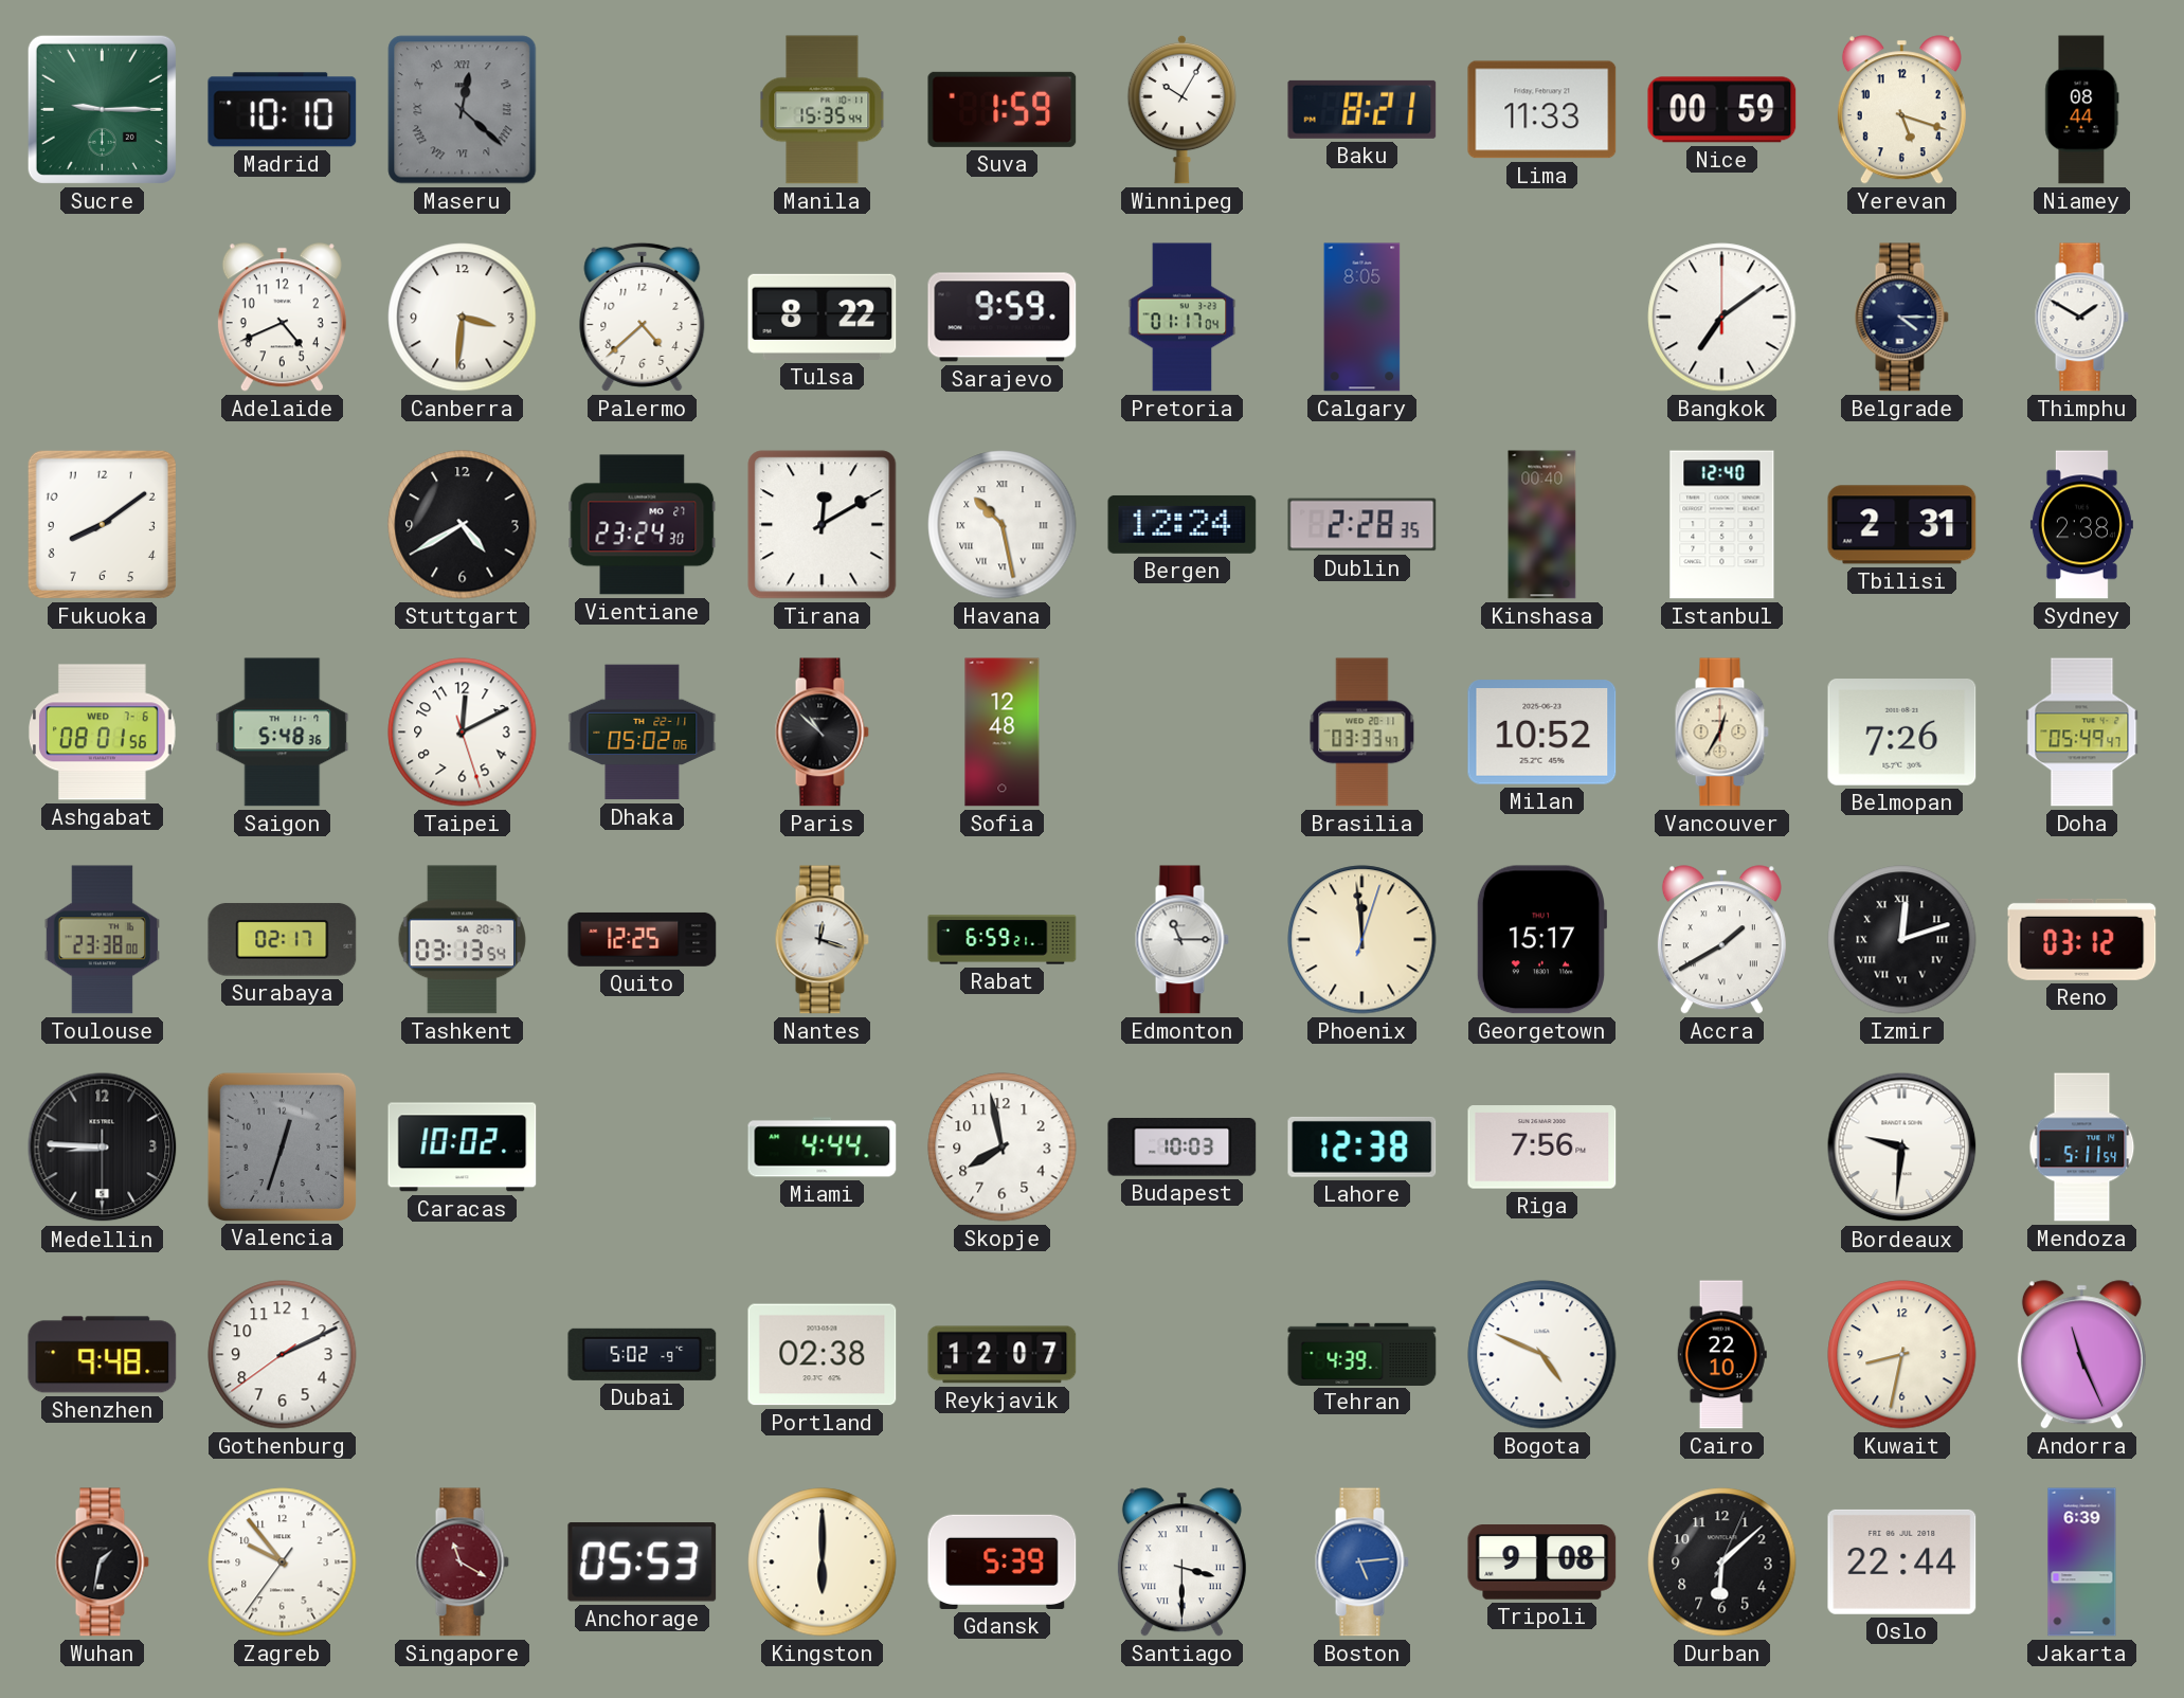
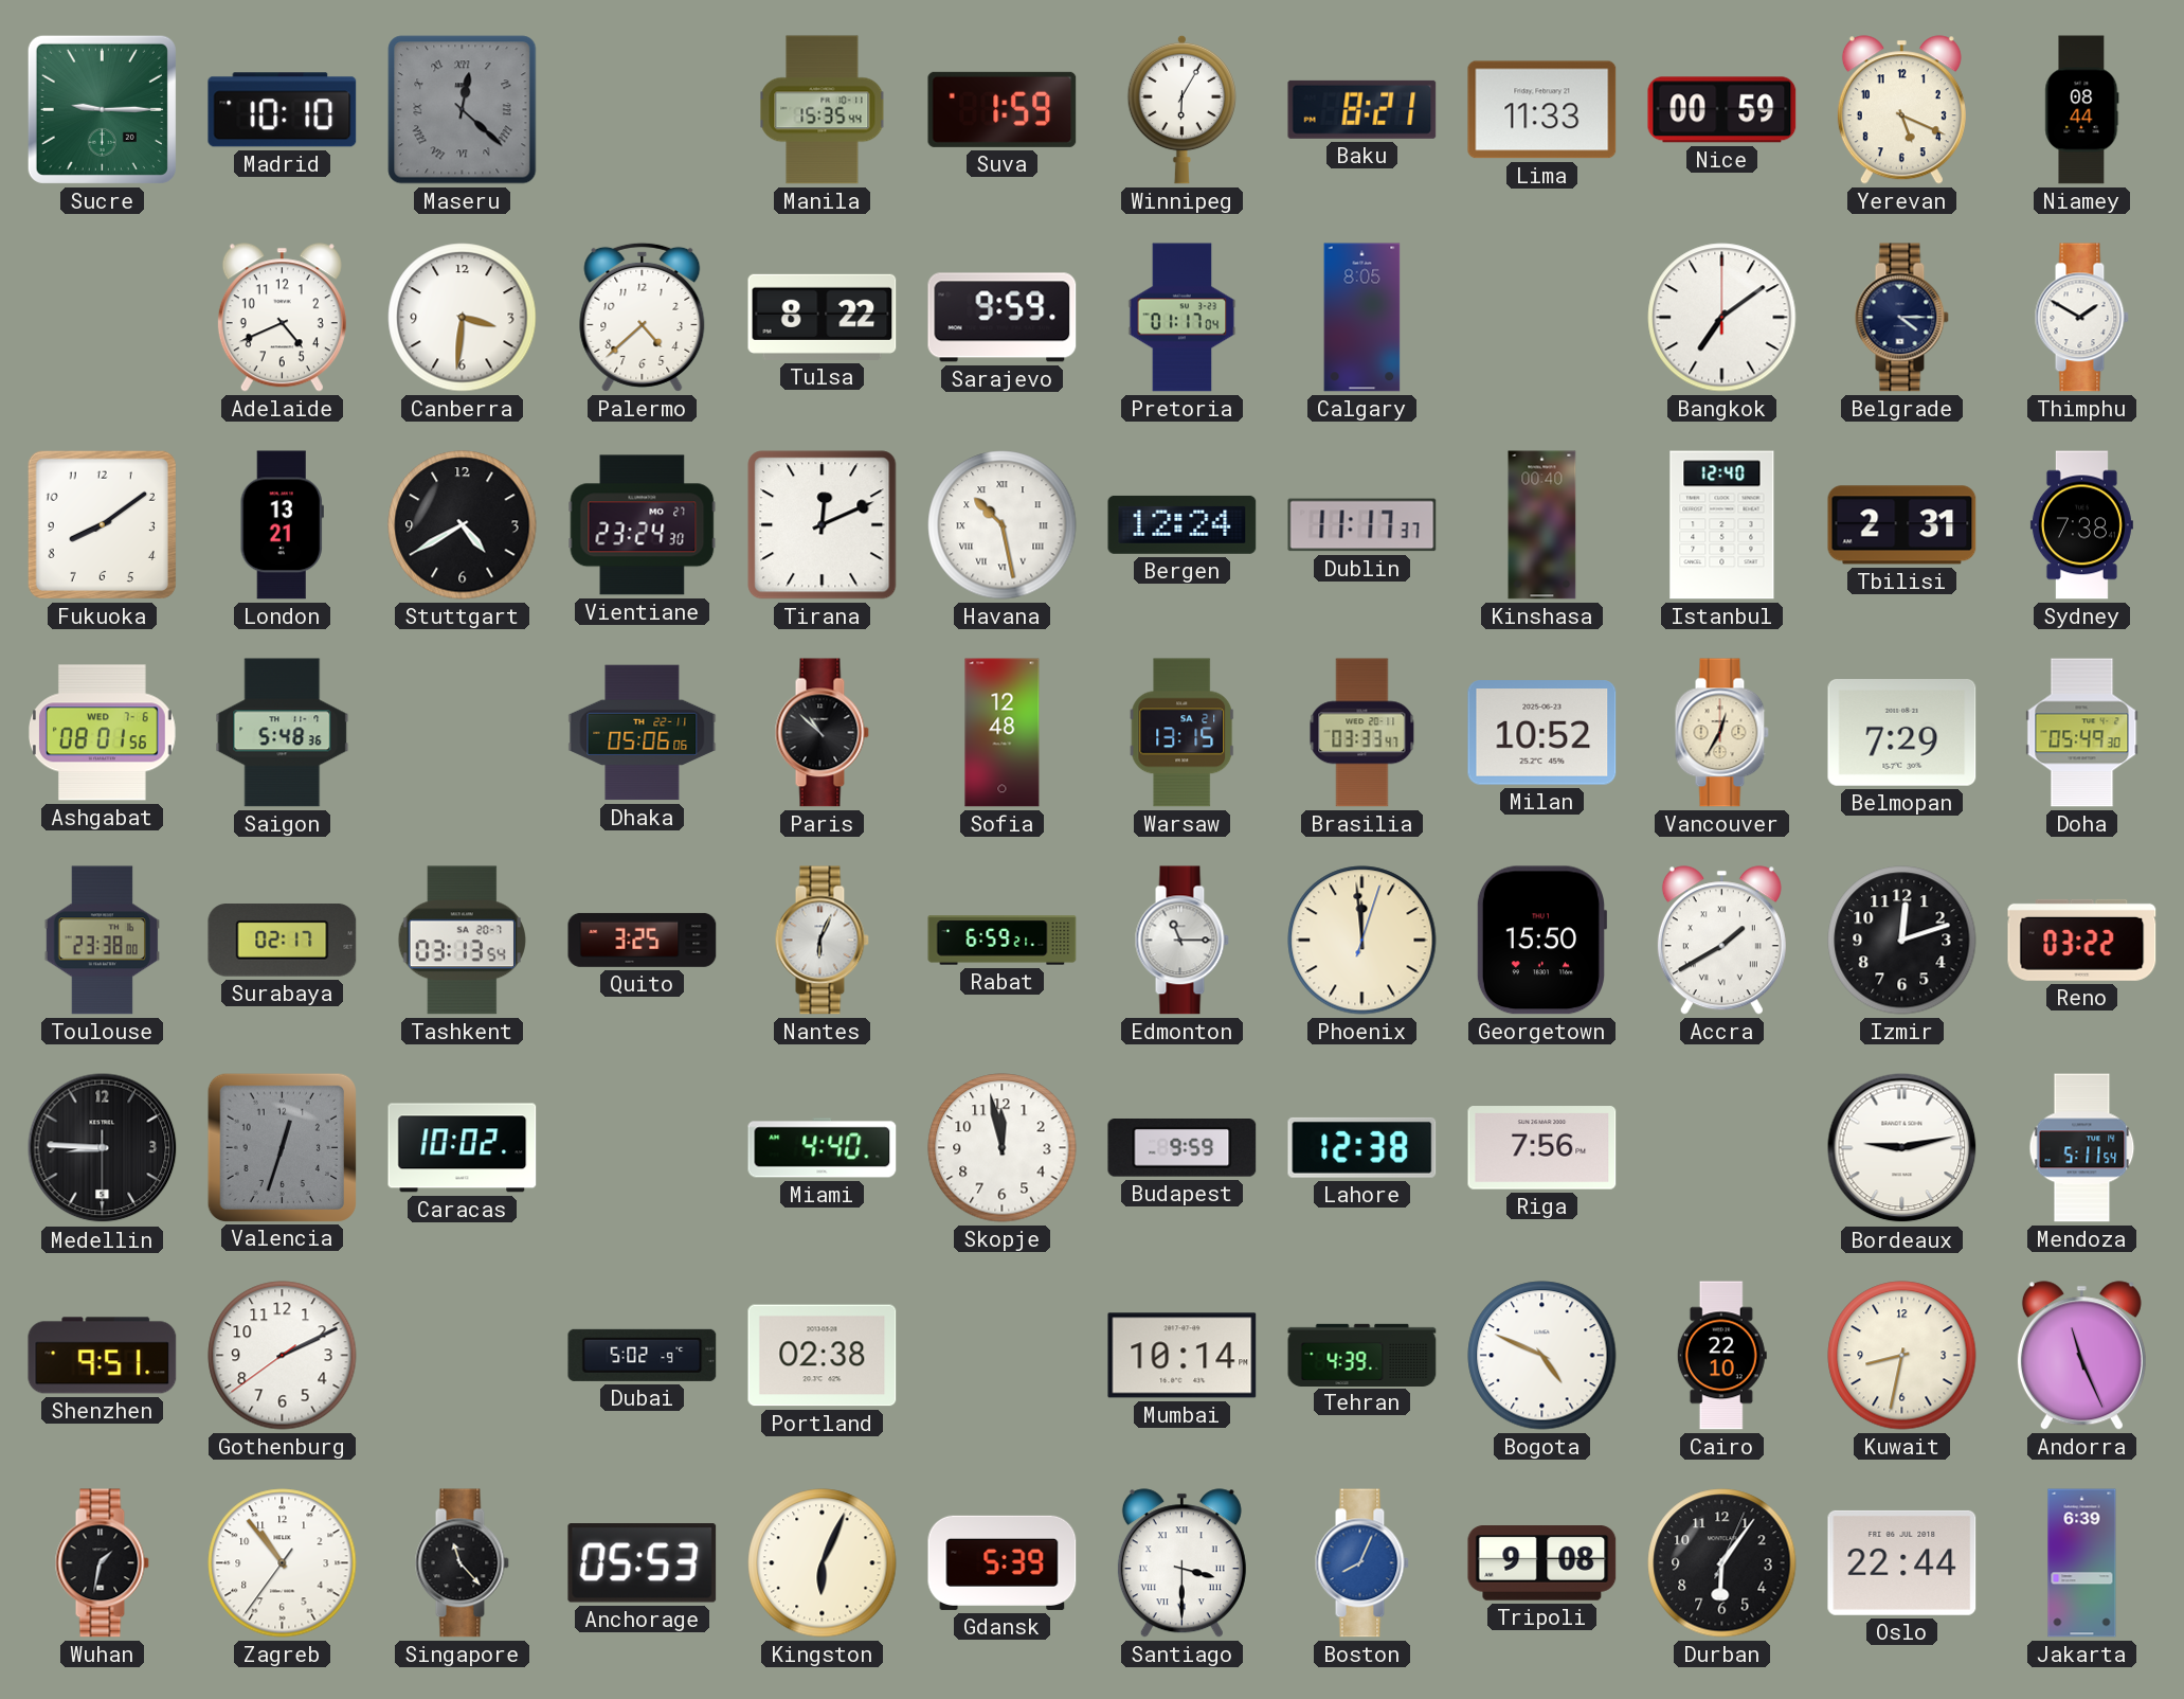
Winnipeg: 10:05 -> 6:05 (1181, 109)
Yerevan: 5:18 -> 5:19 (1901, 110)
London: none -> 13:21 (282, 525)
Tirana: 12:10 -> 12:11 (823, 525)
Dublin: 2:28 -> 11:17 (1362, 525)
Sydney: 2:38 -> 7:38 (2081, 525)
Taipei: 12:10 -> none (463, 733)
Dhaka: 05:02 -> 05:06 (643, 733)
Warsaw: none -> 13:15 (1183, 733)
Belmopan: 7:26 -> 7:29 (1902, 733)
Doha: 05:49:47 -> 05:49:30 (2082, 733)
Quito: 12:25 -> 3:25 (643, 940)
Nantes: 12:18 -> 6:04 (822, 941)
Georgetown: 15:17 -> 15:50 (1541, 941)
Izmir numerals: Roman -> Arabic (1902, 941)
Reno: 03:12 -> 03:22 (2082, 940)
Miami: 4:44 -> 4:40 (823, 1148)
Skopje: 7:58 -> 11:58 (1003, 1148)
Budapest: 10:03 -> 9:59 (1183, 1148)
Bordeaux: 9:31 -> 9:13 (1902, 1148)
Shenzhen: 9:48 -> 9:51 (103, 1356)
Reykjavik: 12:07 -> none (1003, 1355)
Mumbai: none -> 10:14 (1183, 1356)
Zagreb: 9:53 -> 10:53 (283, 1563)
Singapore: 11:20 -> 11:23 (462, 1563)
Singapore dial: burgundy -> black (462, 1563)
Kingston: 6:00 -> 6:04 (823, 1563)
Boston: 5:14 -> 8:04 (1361, 1563)
Durban: 6:08 -> 6:06 (1722, 1563)
